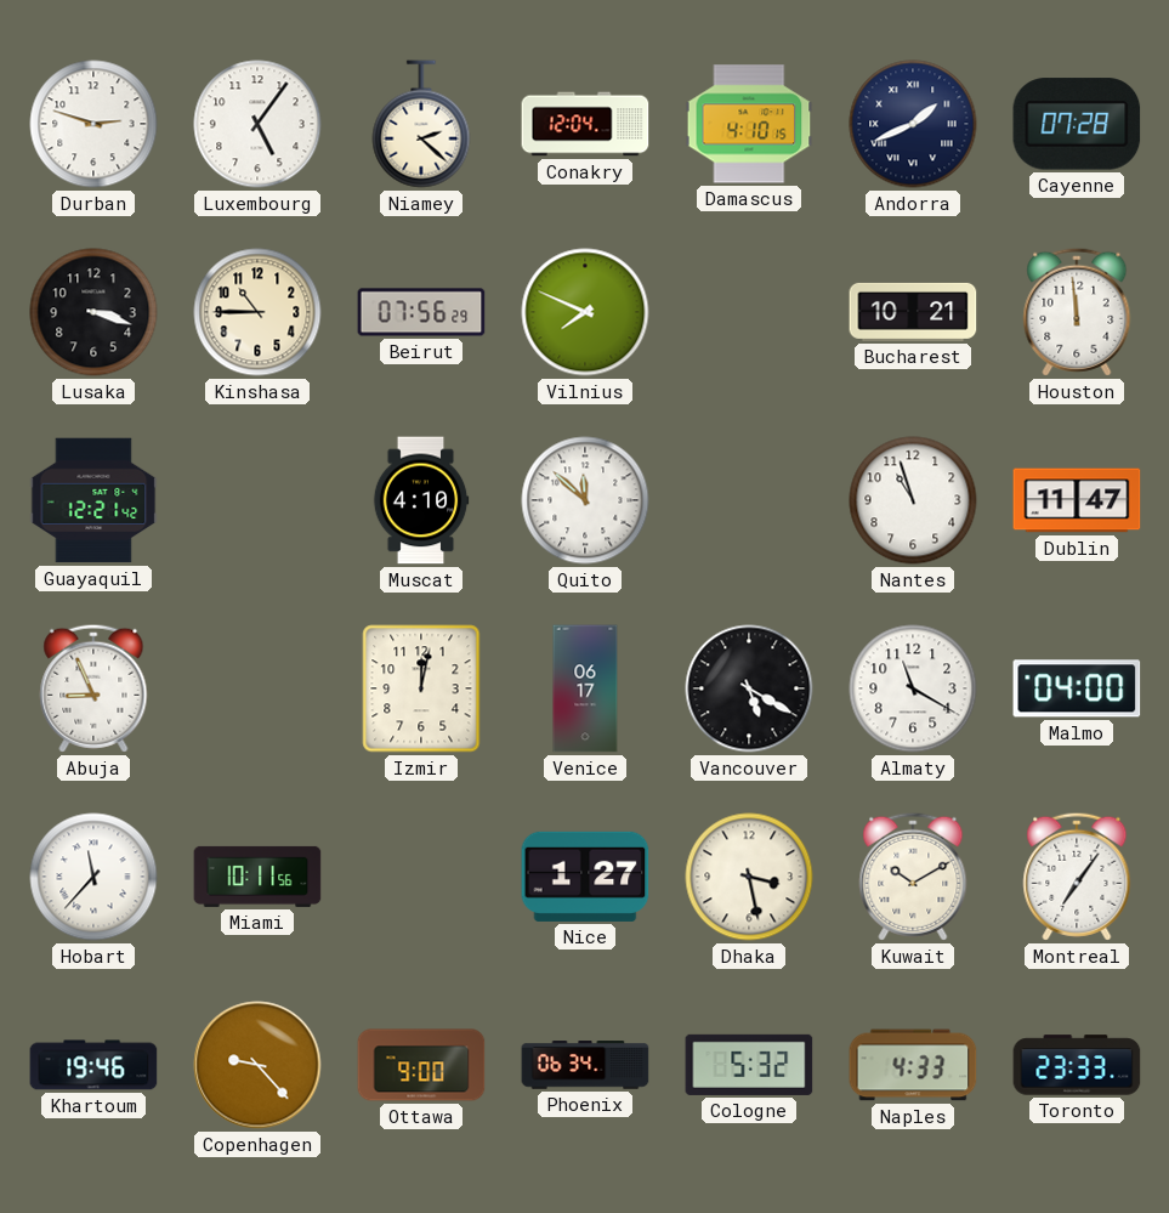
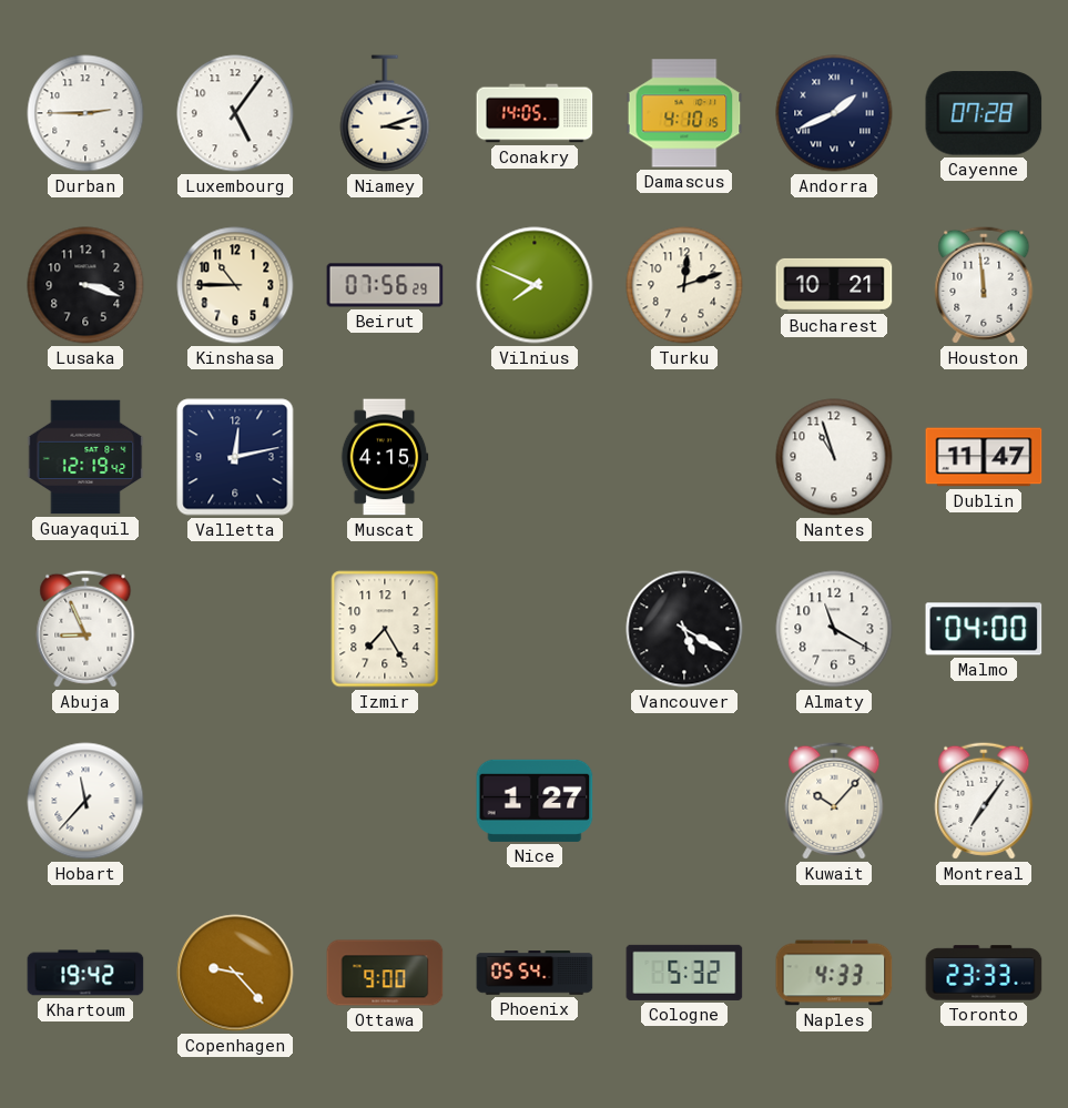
Durban: 2:48 -> 2:45 (85, 113)
Niamey: 2:22 -> 3:12 (385, 113)
Conakry: 12:04 -> 14:05 (535, 113)
Turku: none -> 12:12 (684, 285)
Guayaquil: 12:21 -> 12:19 (85, 457)
Valletta: none -> 12:13 (235, 457)
Muscat: 4:10 -> 4:15 (385, 457)
Quito: 11:52 -> none (585, 500)
Izmir: 12:02 -> 7:25 (385, 629)
Venice: 06:17 -> none (585, 688)
Miami: 10:11 -> none (257, 877)
Dhaka: 3:28 -> none (749, 877)
Kuwait: 10:10 -> 10:07 (834, 801)
Khartoum: 19:46 -> 19:42 (85, 973)
Phoenix: 06:34 -> 05:54 (535, 973)
